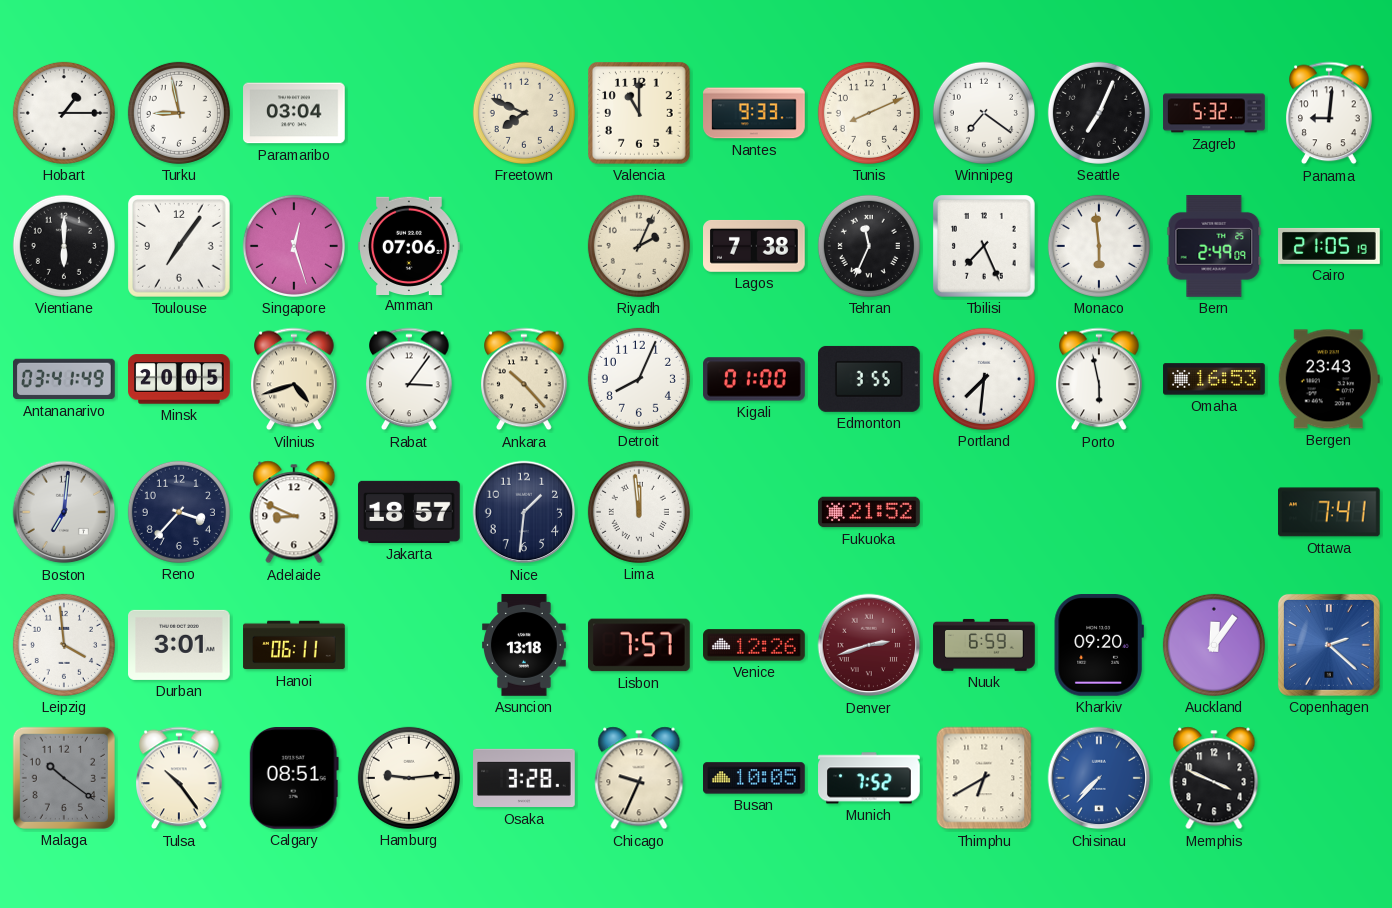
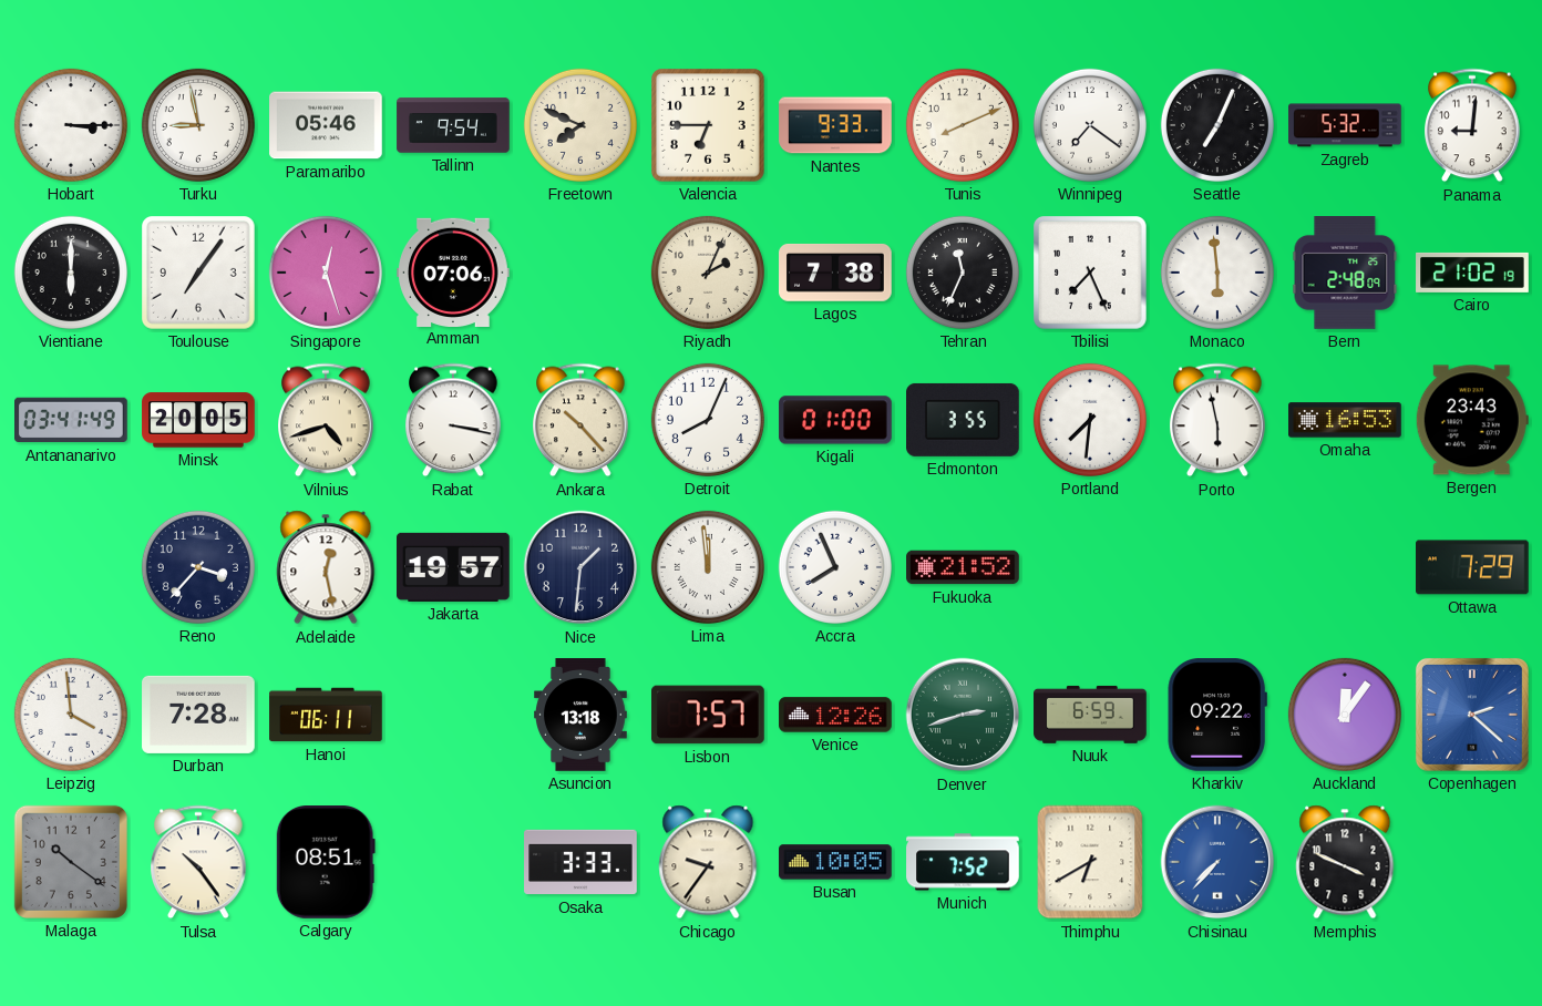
Hobart: 1:15 -> 3:15 (71, 125)
Paramaribo: 03:04 -> 05:46 (326, 125)
Tallinn: none -> 9:54 (453, 125)
Valencia: 11:00 -> 6:45 (709, 126)
Bern: 2:49 -> 2:48 (1345, 274)
Cairo: 21:05 -> 21:02 (1472, 273)
Rabat: 3:06 -> 3:17 (454, 420)
Boston: 7:01 -> none (64, 512)
Adelaide: 8:49 -> 12:28 (326, 567)
Jakarta: 18:57 -> 19:57 (453, 567)
Accra: none -> 7:56 (835, 567)
Ottawa: 7:41 -> 7:29 (1473, 567)
Durban: 3:01 -> 7:28 (198, 715)
Denver dial: burgundy -> green (963, 715)
Kharkiv: 09:20 -> 09:22 (1217, 716)
Hamburg: 9:14 -> none (409, 778)
Osaka: 3:28 -> 3:33 (580, 862)
Chicago: 9:34 -> 9:36 (708, 862)
